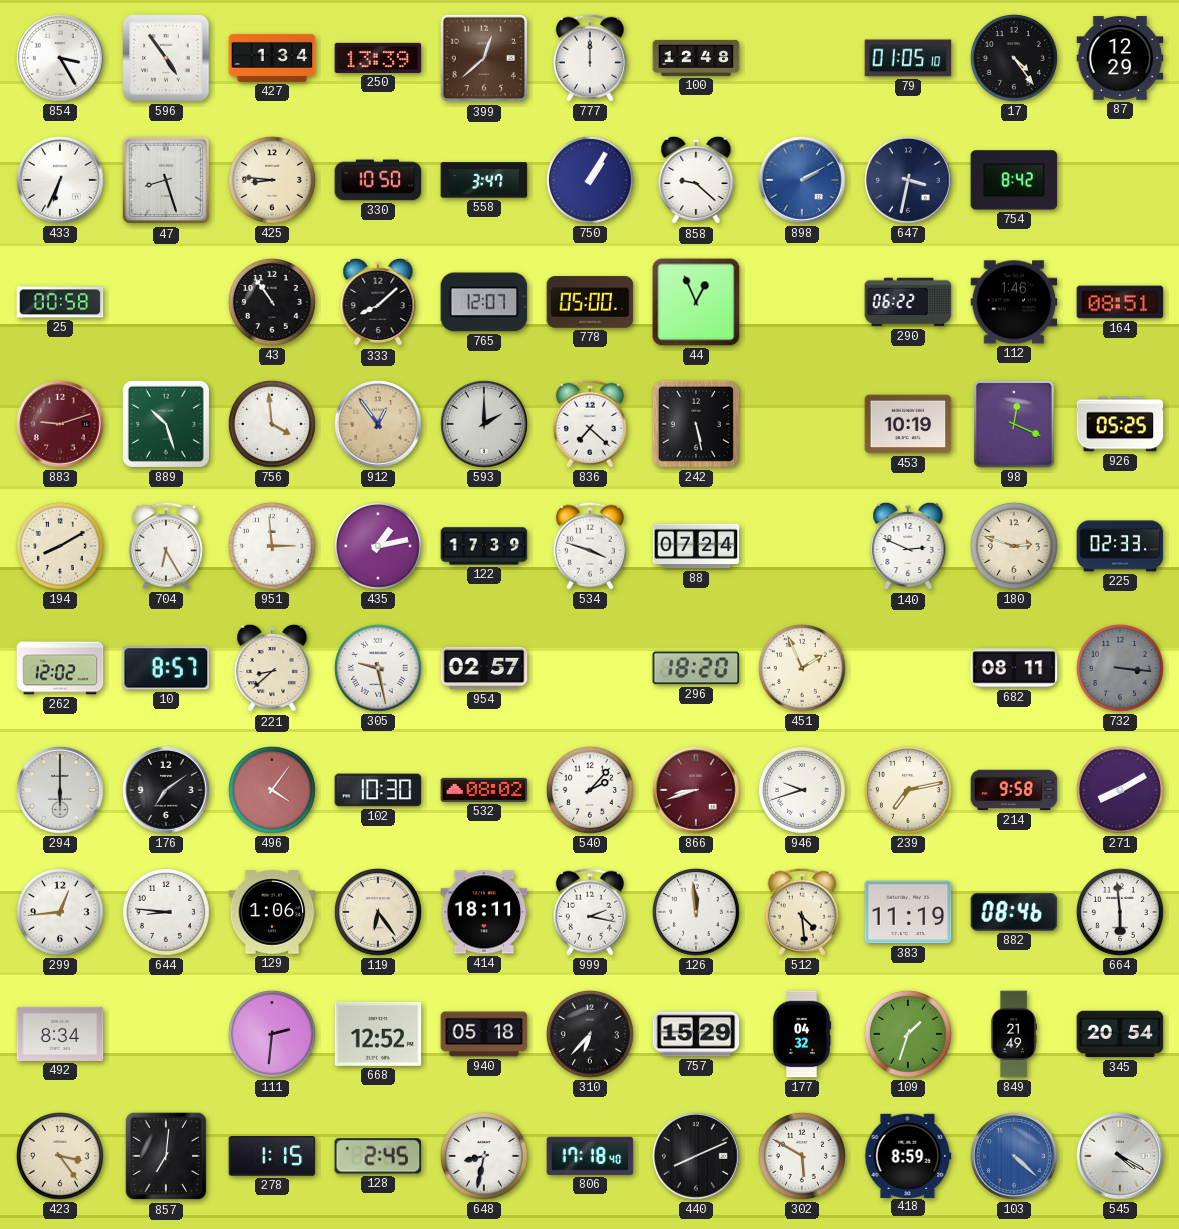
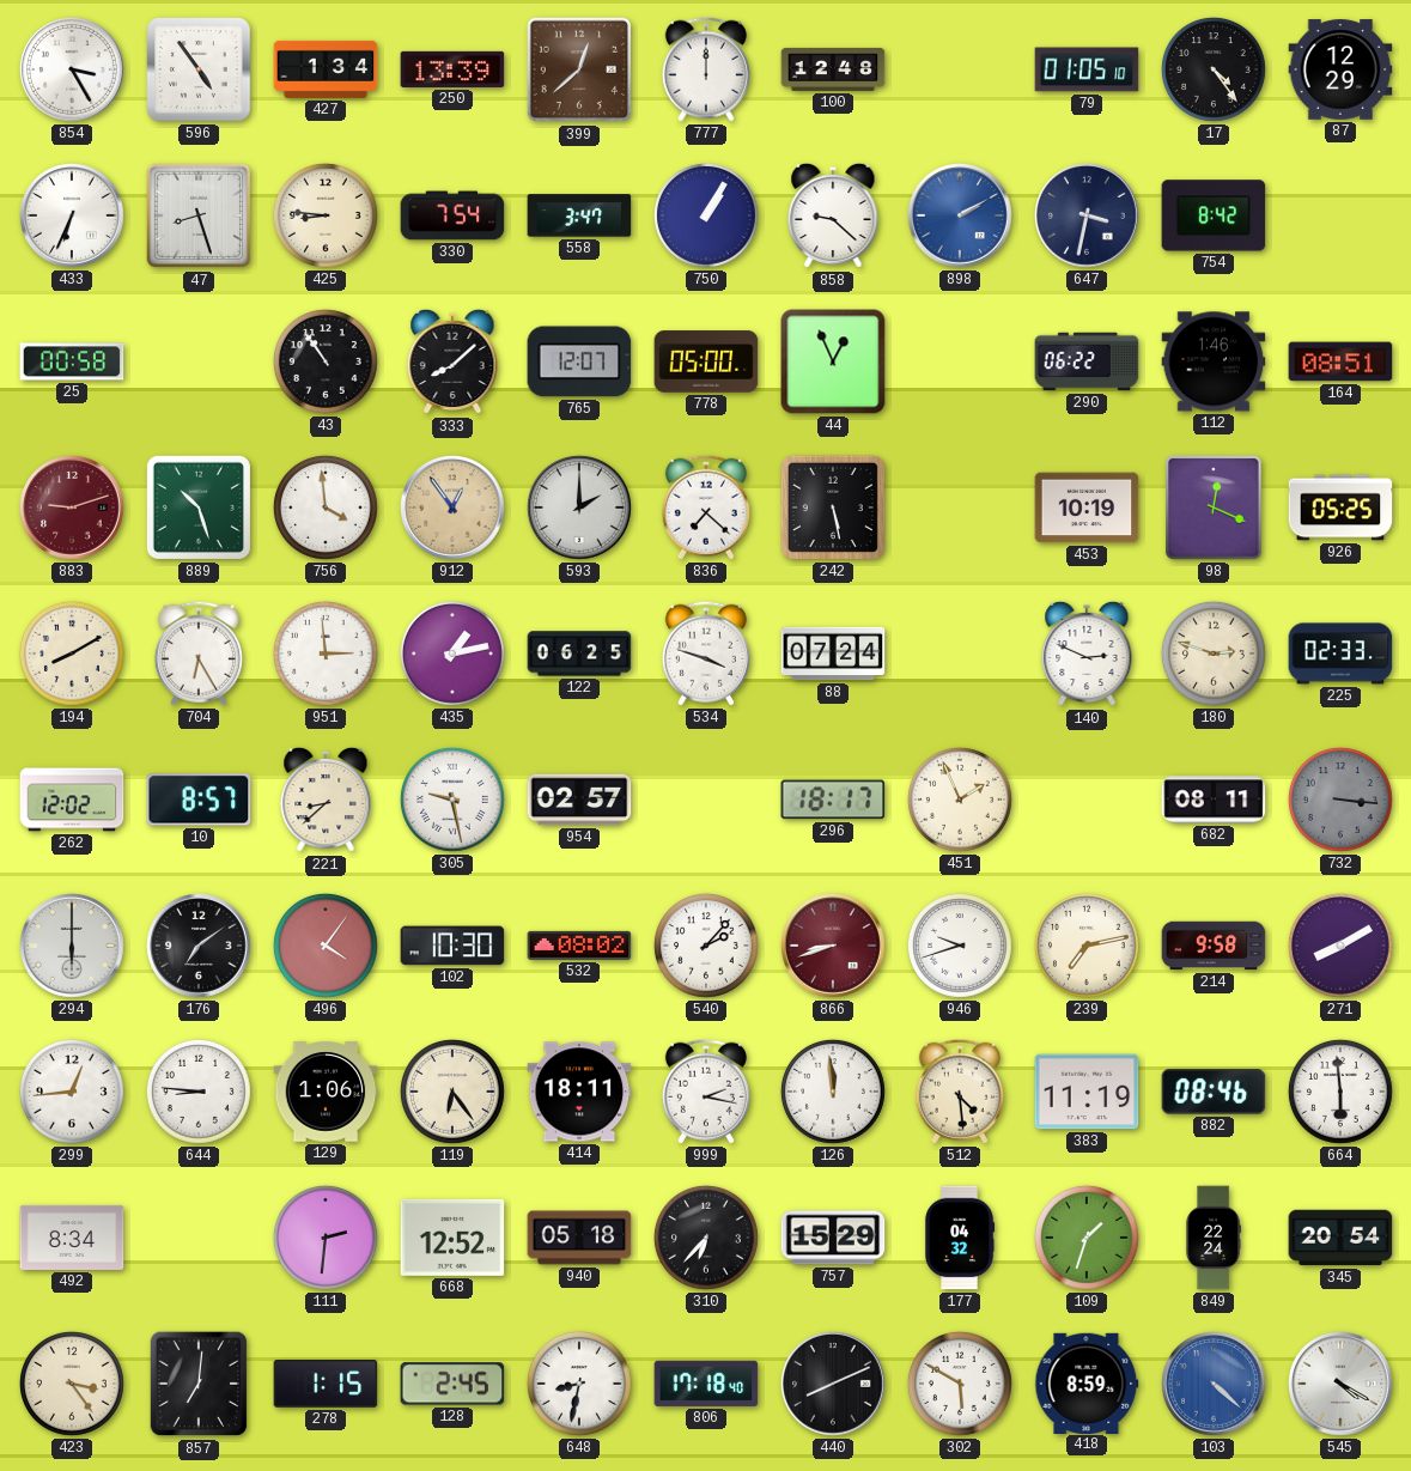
330: 10:50 -> 7:54 (452, 215)
122: 17:39 -> 06:25 (579, 654)
296: 18:20 -> 18:17 (833, 800)
849: 21:49 -> 22:24 (1214, 1238)
